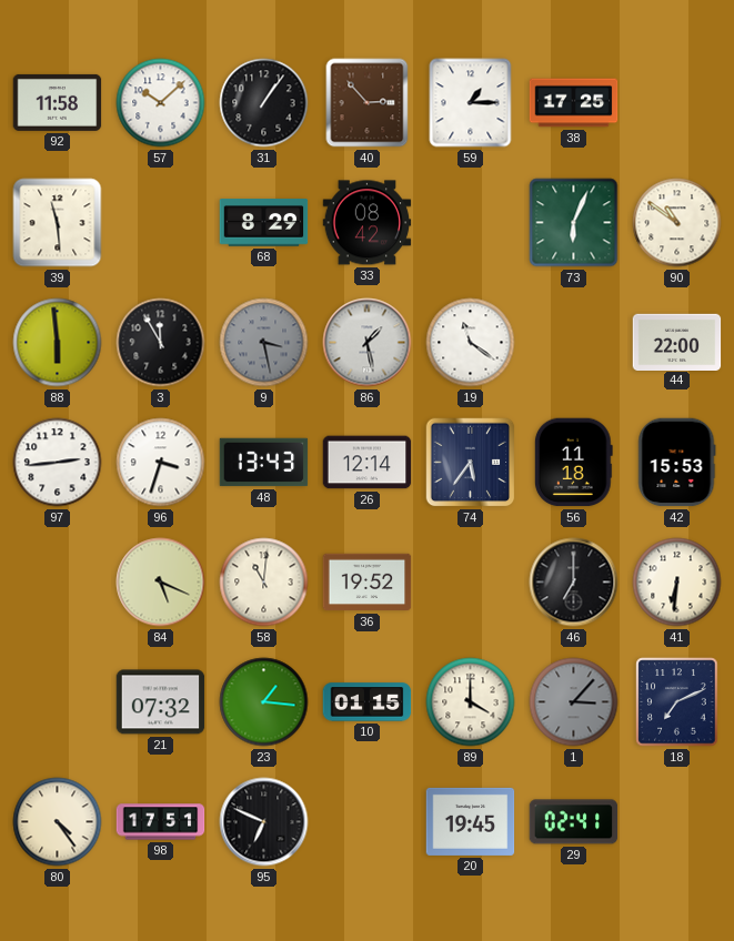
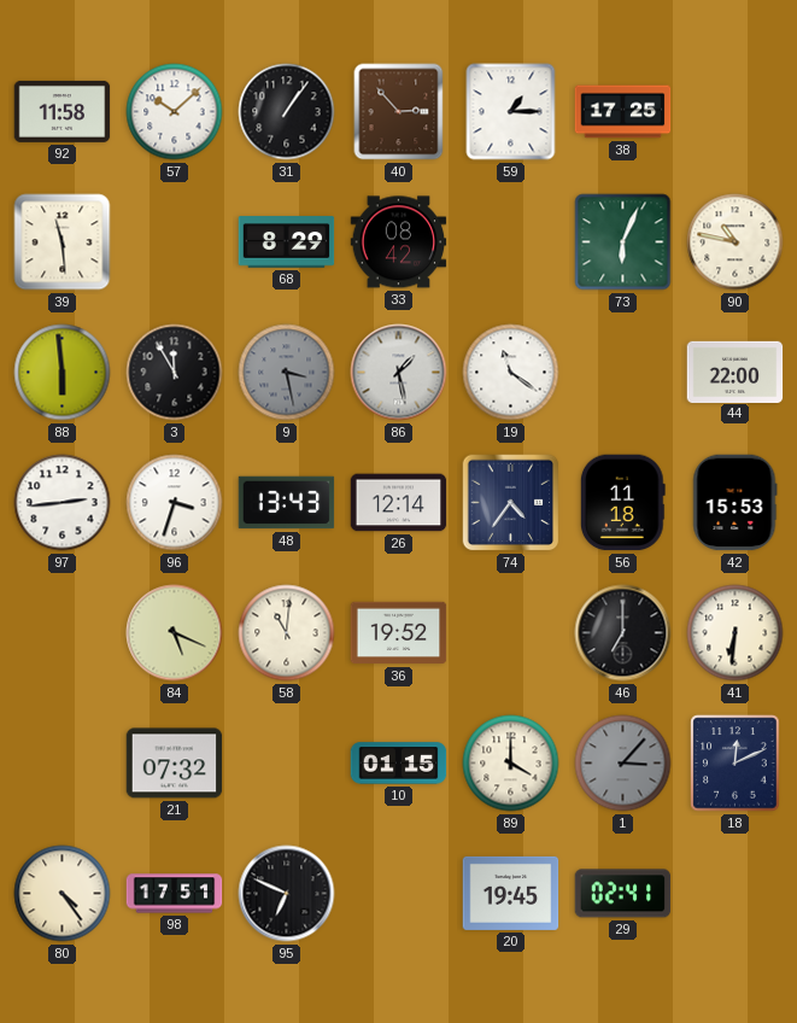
90: 10:51 -> 10:47 (736, 242)
74: 5:36 -> 4:36 (511, 503)
23: 1:16 -> none (264, 702)
18: 7:11 -> 12:11 (736, 764)
